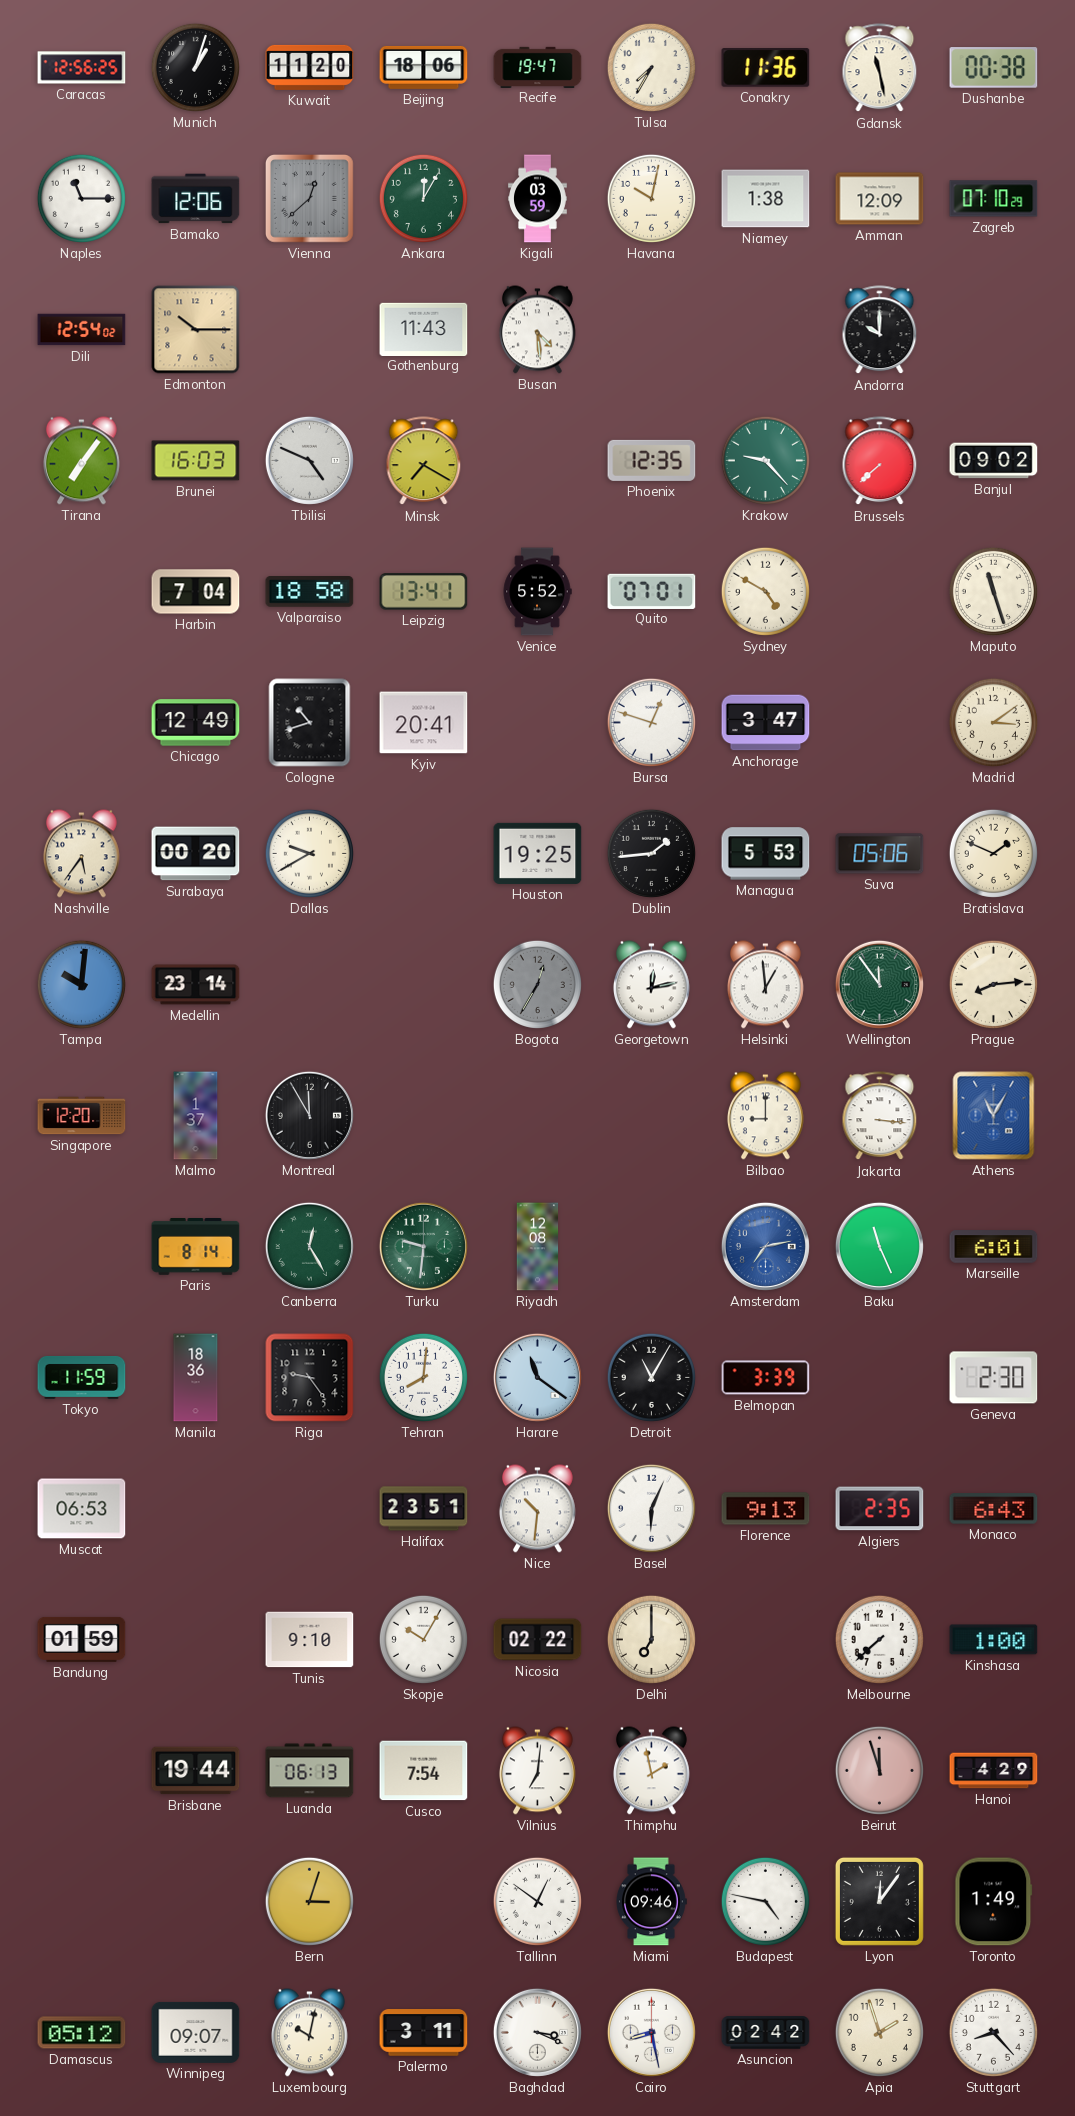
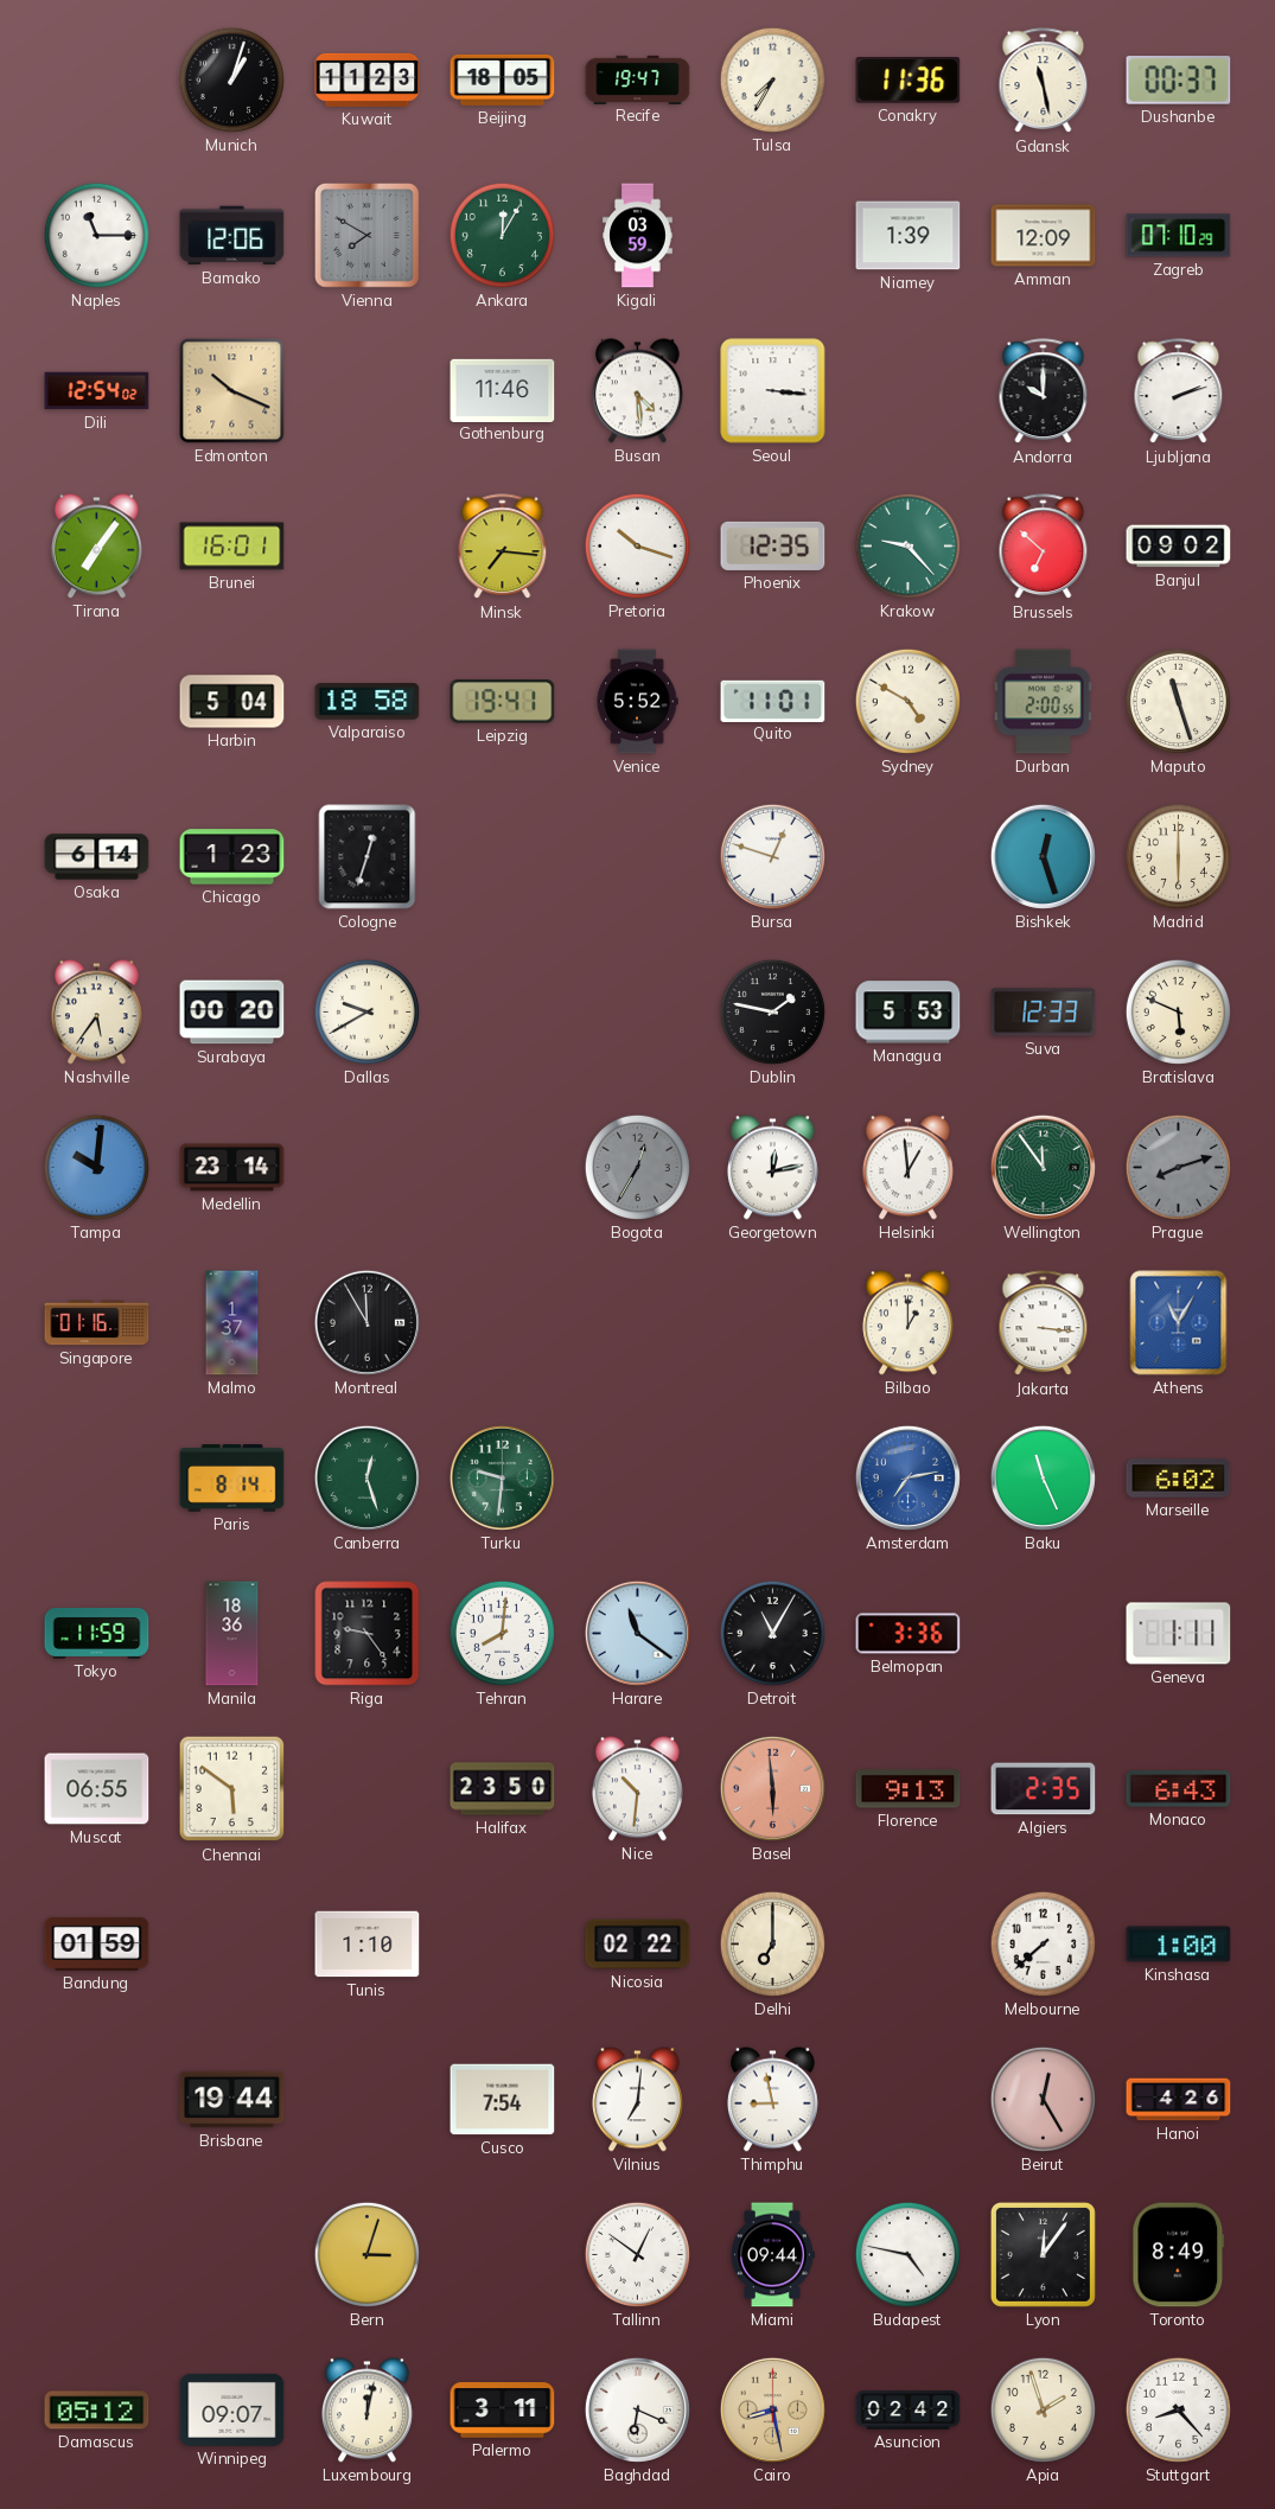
Caracas: 12:56 -> none (82, 68)
Kuwait: 11:20 -> 11:23 (368, 79)
Beijing: 18:06 -> 18:05 (503, 79)
Dushanbe: 00:38 -> 00:37 (1179, 81)
Vienna: 12:38 -> 7:50 (368, 236)
Havana: 10:02 -> none (651, 198)
Niamey: 1:38 -> 1:39 (909, 236)
Edmonton: 10:15 -> 10:19 (232, 391)
Gothenburg: 11:43 -> 11:46 (503, 390)
Seoul: none -> 3:16 (773, 391)
Ljubljana: none -> 2:12 (1179, 391)
Brunei: 16:03 -> 16:01 (232, 547)
Tbilisi: 4:49 -> none (309, 460)
Minsk: 7:20 -> 7:16 (503, 547)
Pretoria: none -> 10:18 (637, 545)
Brussels: 7:38 -> 6:52 (1044, 547)
Harbin: 7:04 -> 5:04 (232, 702)
Leipzig: 13:41 -> 19:41 (503, 702)
Quito: 07:01 -> 11:01 (773, 701)
Durban: none -> 2:00 (1044, 702)
Osaka: none -> 6:14 (97, 857)
Chicago: 12:49 -> 1:23 (232, 857)
Cologne: 10:42 -> 12:33 (368, 857)
Kyiv: 20:41 -> none (424, 723)
Anchorage: 3:47 -> none (766, 723)
Bishkek: none -> 12:27 (1043, 856)
Madrid: 3:09 -> 6:00 (1178, 856)
Houston: 19:25 -> none (538, 853)
Dublin: 1:44 -> 1:47 (772, 1011)
Suva: 05:06 -> 12:33 (1044, 1013)
Bratislava: 1:49 -> 5:49 (1178, 1011)
Prague: 8:14 -> 8:12 (1178, 1167)
Prague dial: cream -> grey (1178, 1167)
Singapore: 12:20 -> 01:16 (97, 1323)
Bilbao: 9:00 -> 1:00 (907, 1323)
Canberra: 12:25 -> 12:27 (366, 1477)
Riyadh: 12:08 -> none (538, 1247)
Marseille: 6:01 -> 6:02 (1179, 1479)
Belmopan: 3:39 -> 3:36 (909, 1634)
Geneva: 2:30 -> 1:11 (1179, 1634)
Muscat: 06:53 -> 06:55 (97, 1789)
Chennai: none -> 5:51 (232, 1789)
Halifax: 23:51 -> 23:50 (503, 1789)
Basel: 6:04 -> 5:59 (772, 1788)
Basel dial: white -> salmon (772, 1788)
Tunis: 9:10 -> 1:10 (368, 1945)
Skopje: 10:05 -> none (423, 1639)
Luanda: 06:13 -> none (310, 1771)
Thimphu: 1:58 -> 8:58 (772, 2100)
Beirut: 11:57 -> 12:25 (1043, 2099)
Hanoi: 4:29 -> 4:26 (1179, 2100)
Miami: 09:46 -> 09:44 (772, 2255)
Toronto: 1:49 -> 8:49 (1179, 2255)
Luxembourg: 10:02 -> 12:02 (366, 2411)
Baghdad: 3:19 -> 6:19 (637, 2409)
Cairo dial: white -> champagne (772, 2409)
